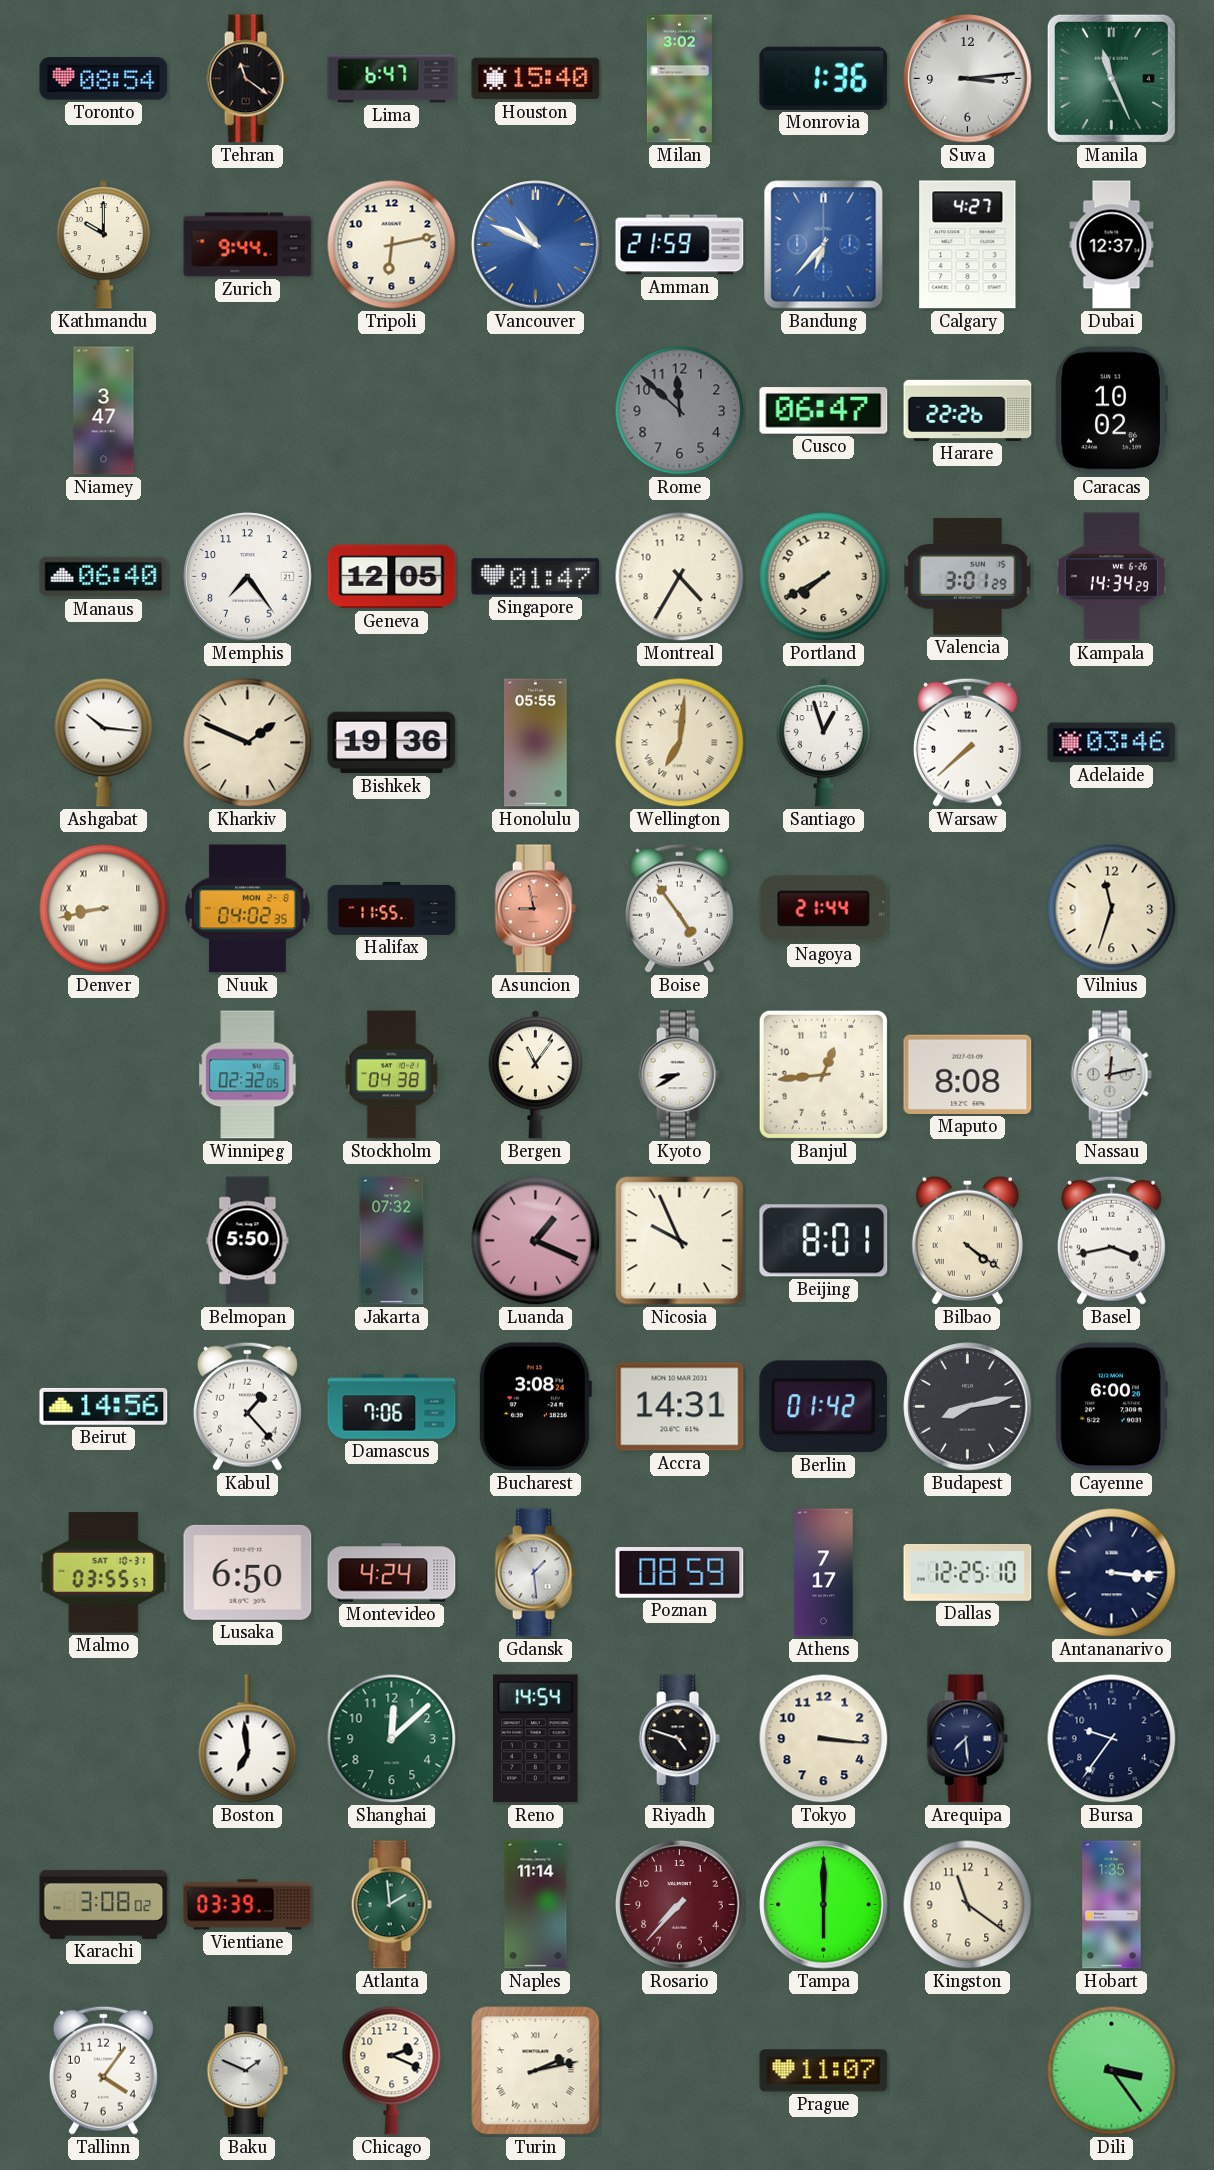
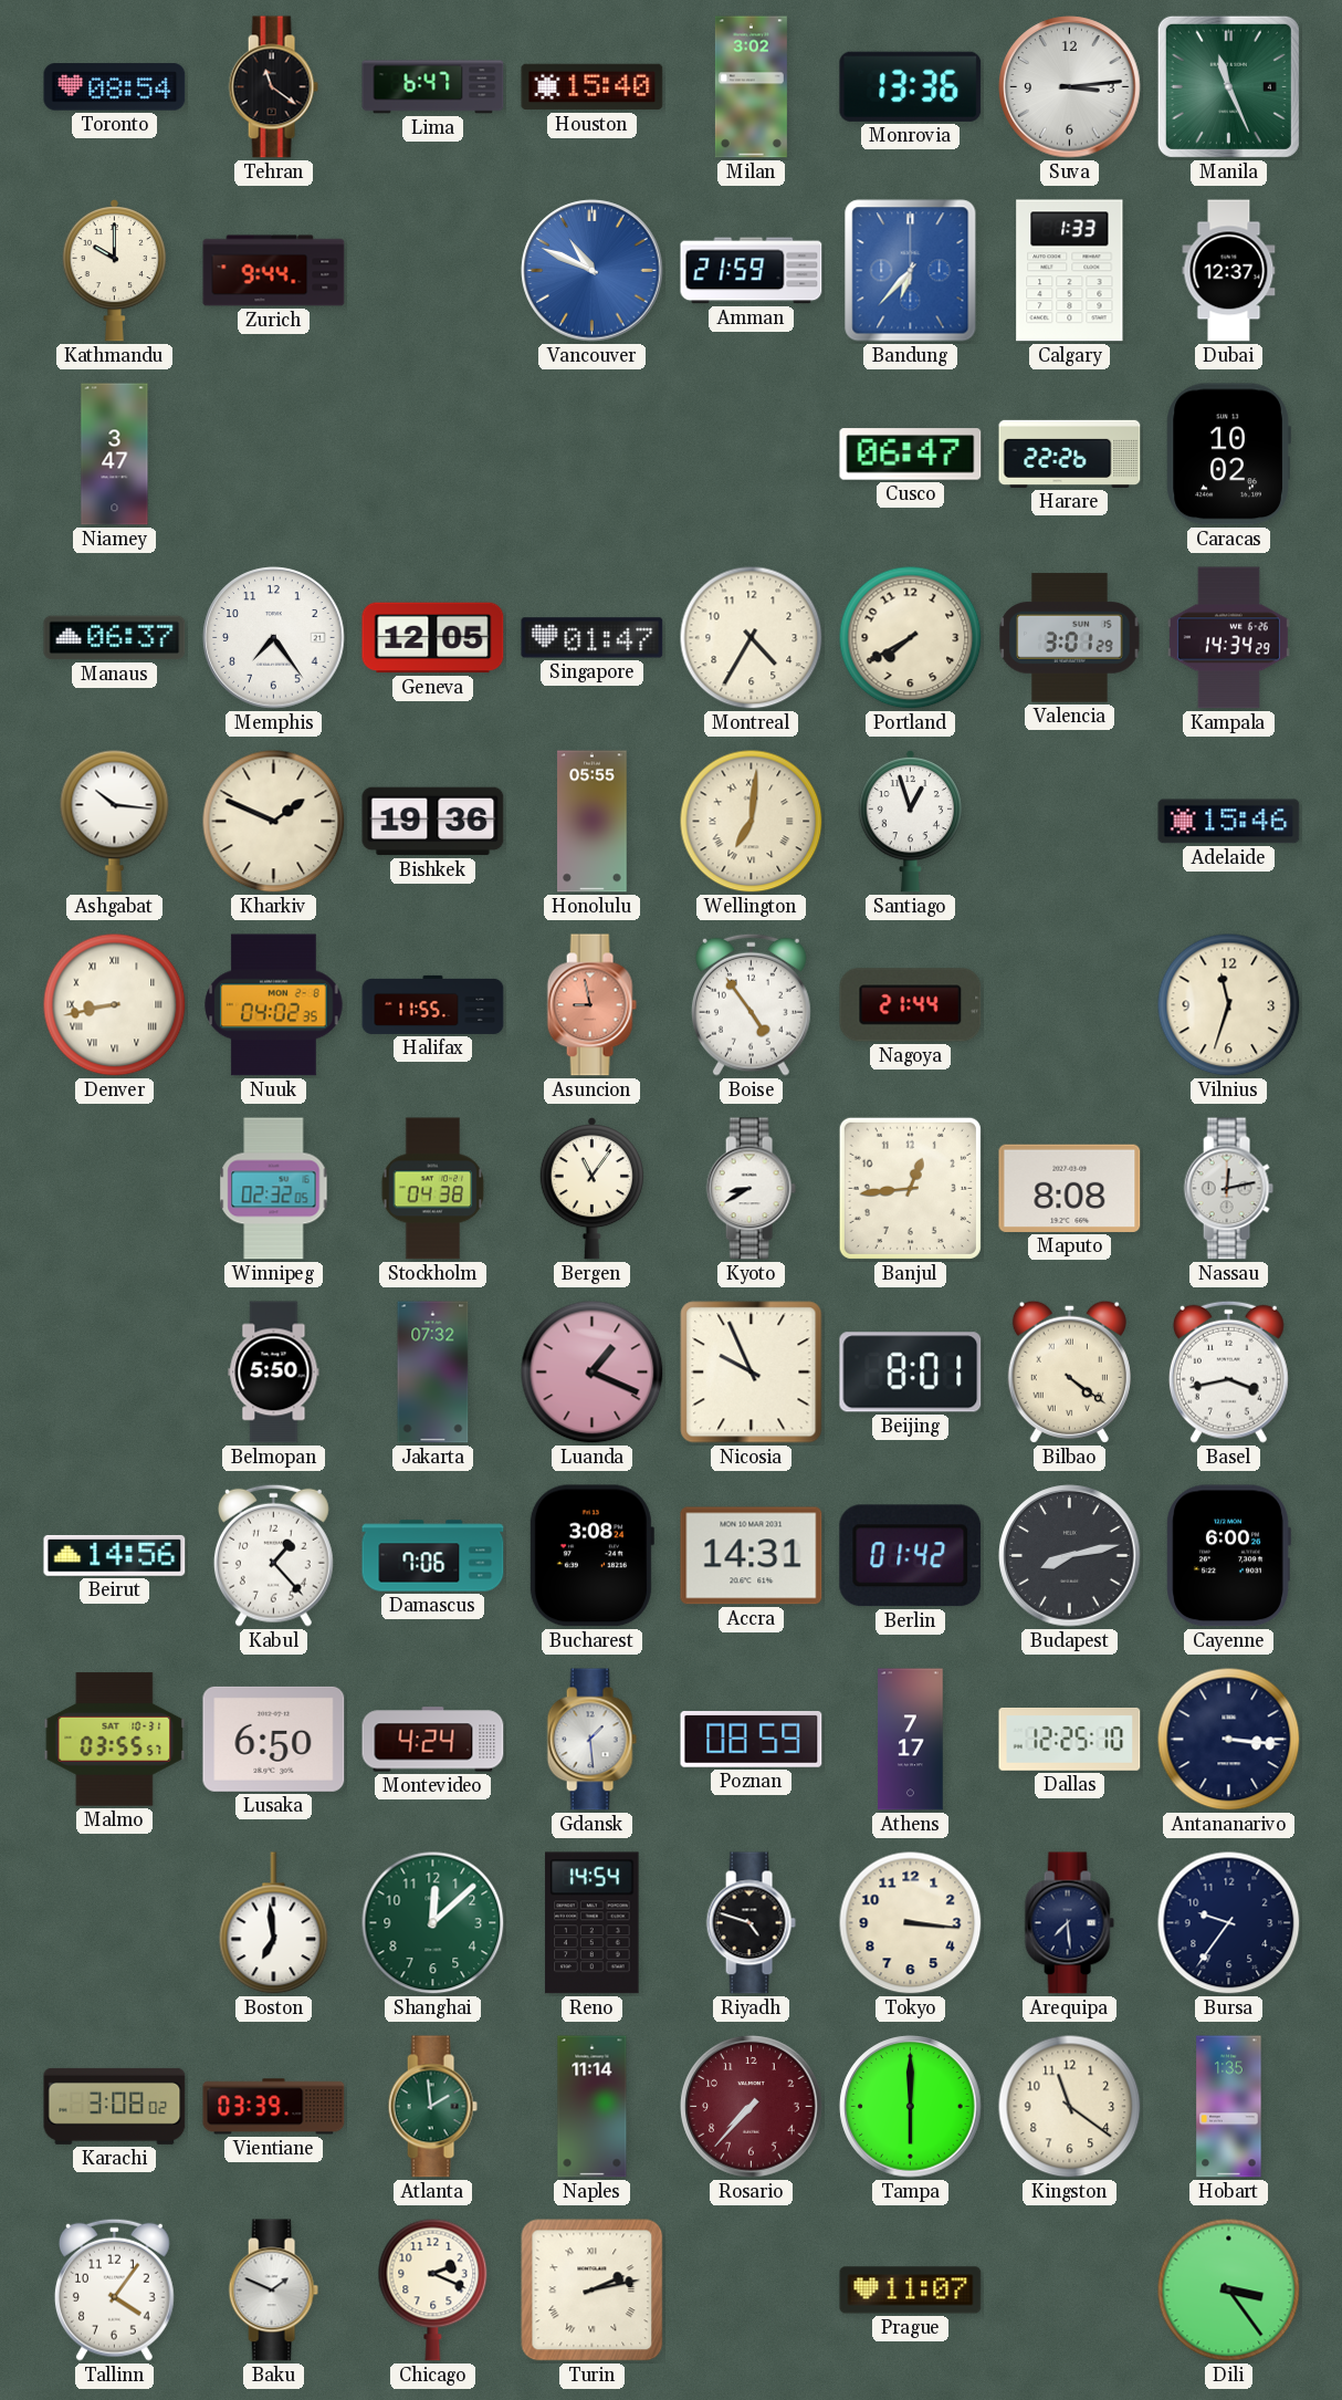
Monrovia: 1:36 -> 13:36 (911, 86)
Tripoli: 6:13 -> none (392, 245)
Calgary: 4:27 -> 1:33 (1070, 271)
Rome: 11:52 -> none (680, 411)
Manaus: 06:40 -> 06:37 (115, 638)
Warsaw: 7:38 -> none (967, 742)
Adelaide: 03:46 -> 15:46 (1229, 822)
